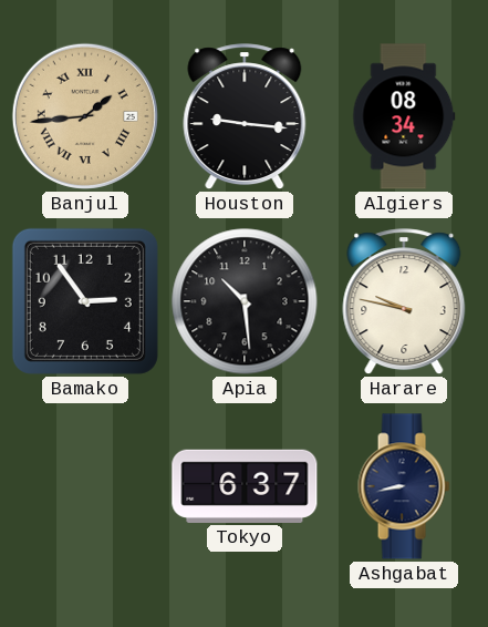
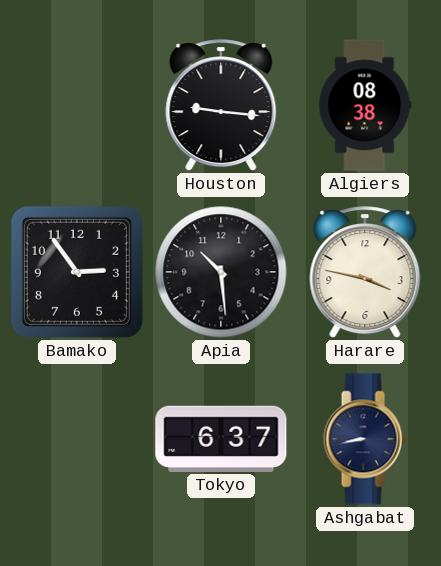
Banjul: 1:44 -> none (85, 116)
Algiers: 08:34 -> 08:38 (365, 105)
Harare: 9:47 -> 3:47 (365, 273)
